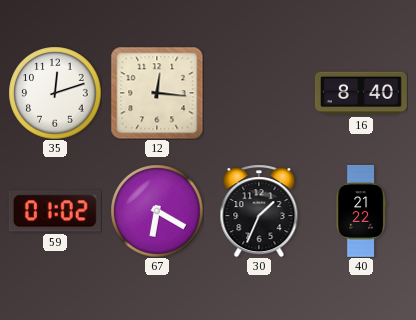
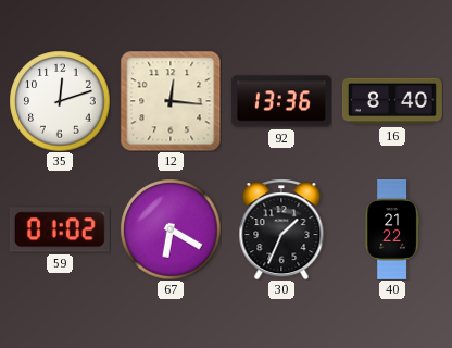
92: none -> 13:36 (281, 101)
